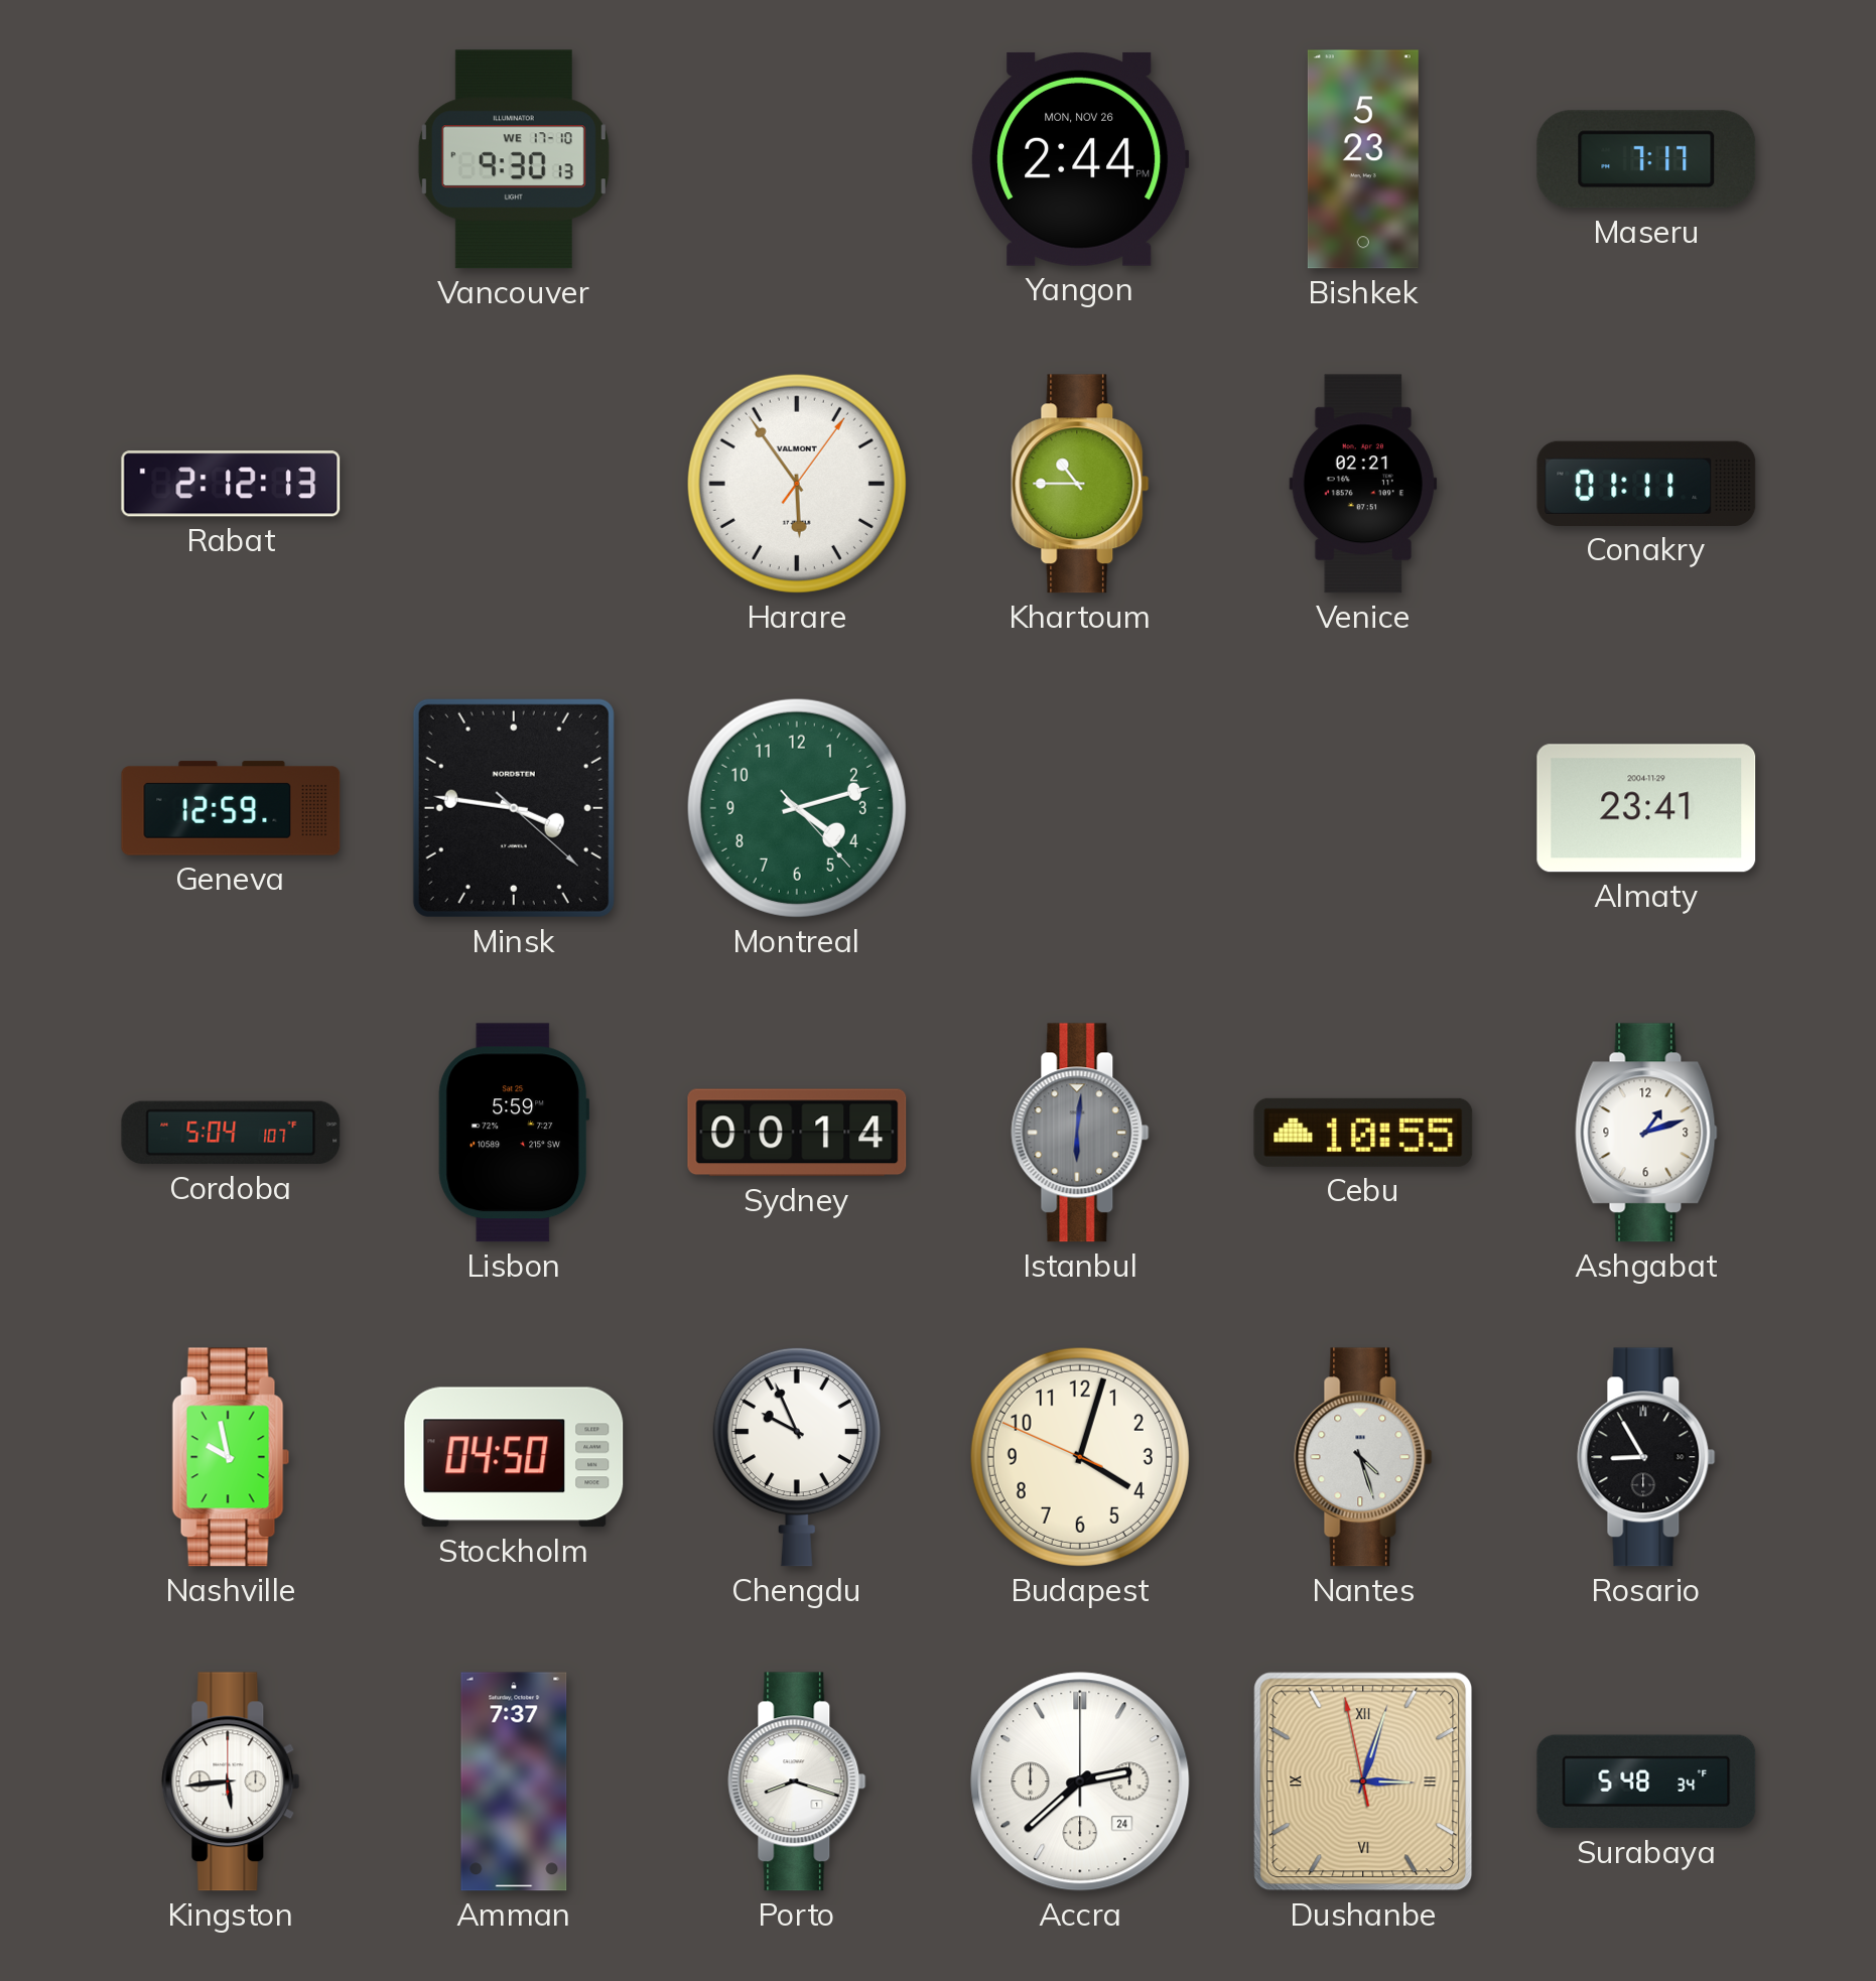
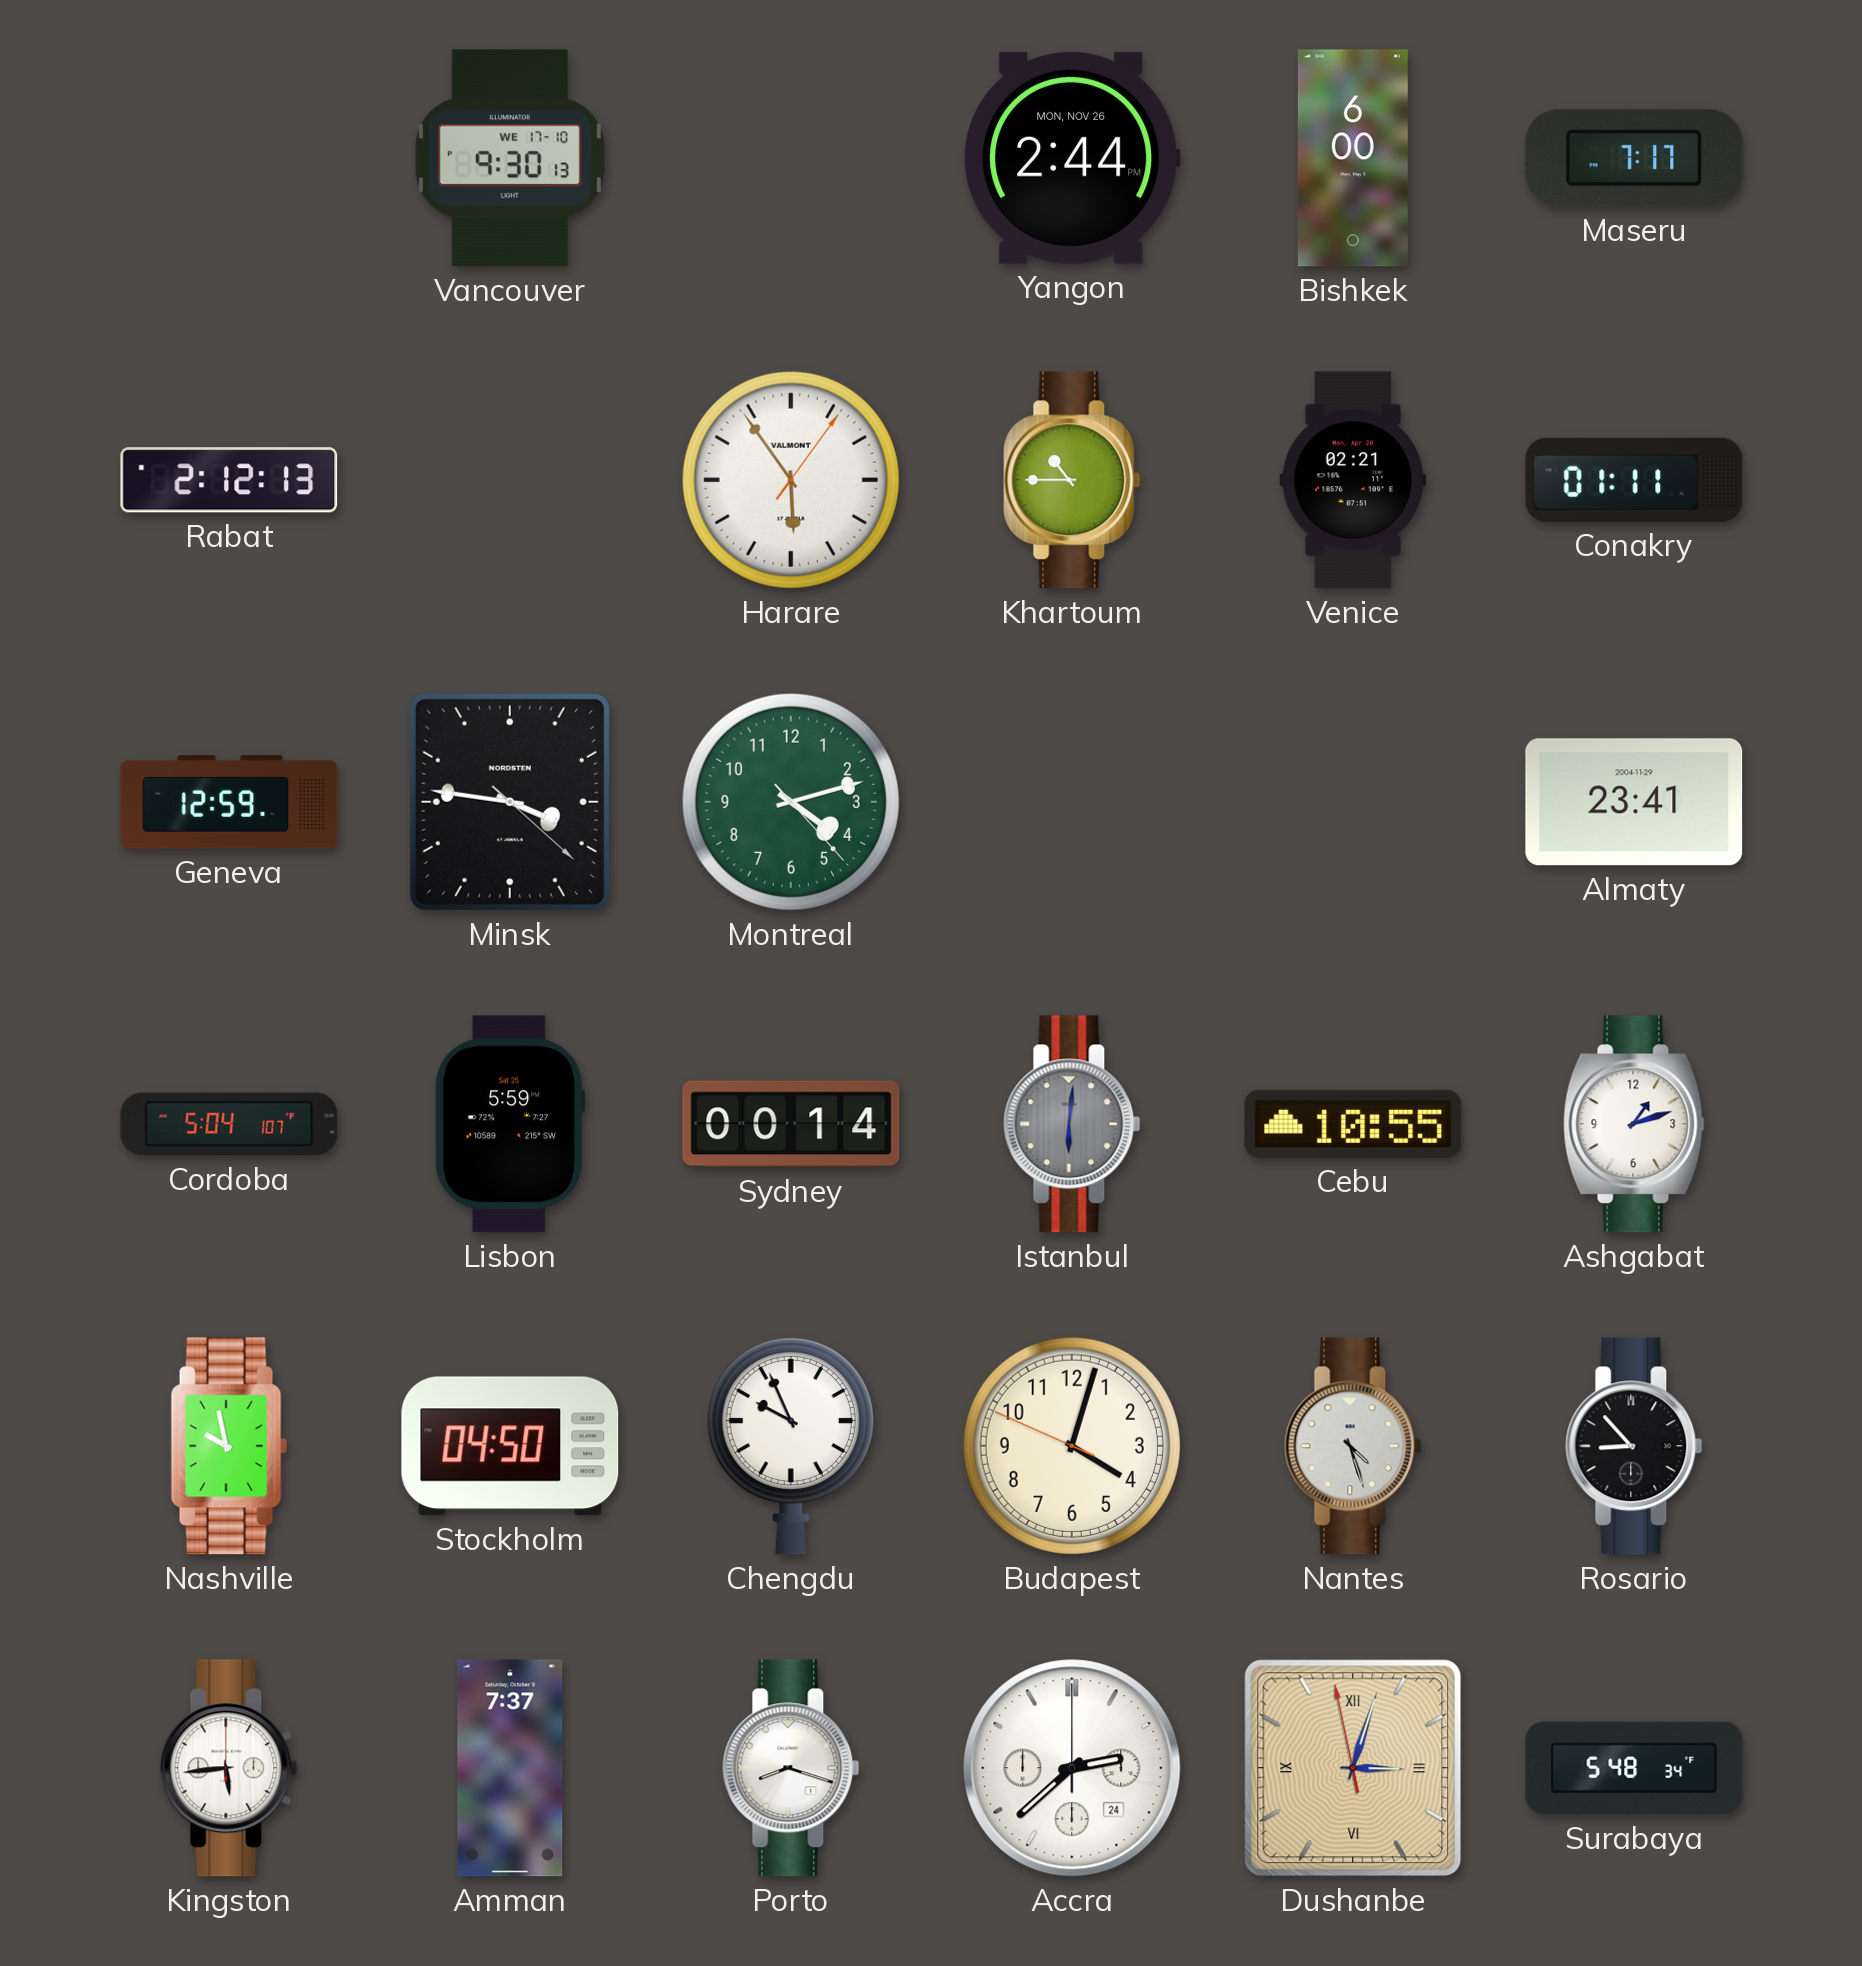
Bishkek: 5:23 -> 6:00 (1353, 158)
Rosario: 8:55 -> 8:53 (1634, 1446)
